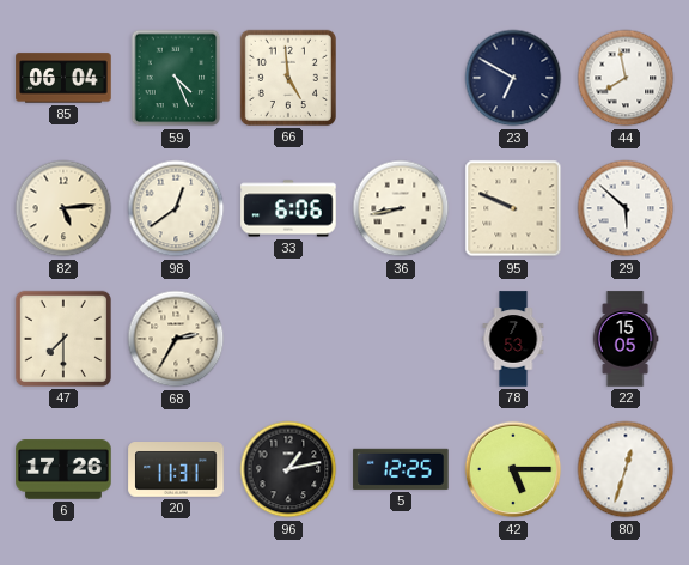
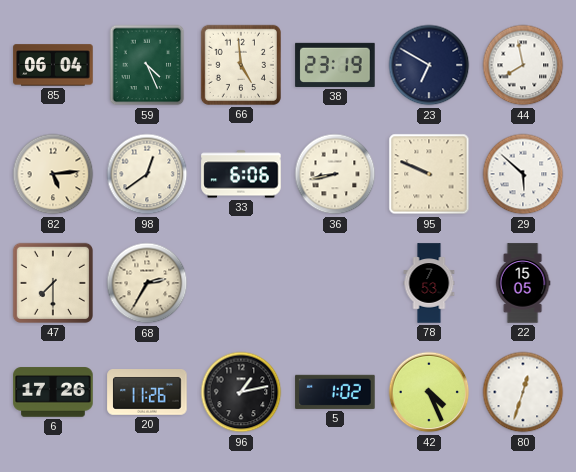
38: none -> 23:19 (335, 65)
20: 11:31 -> 11:26 (147, 393)
5: 12:25 -> 1:02 (335, 392)
42: 5:15 -> 4:26 (429, 392)
